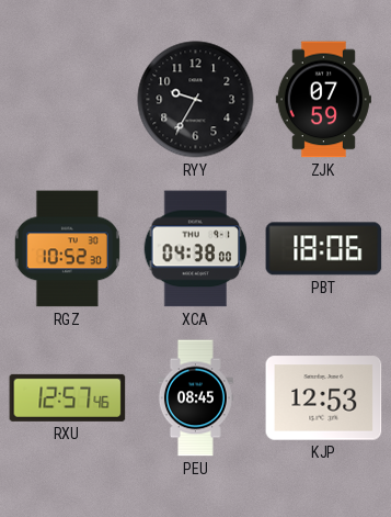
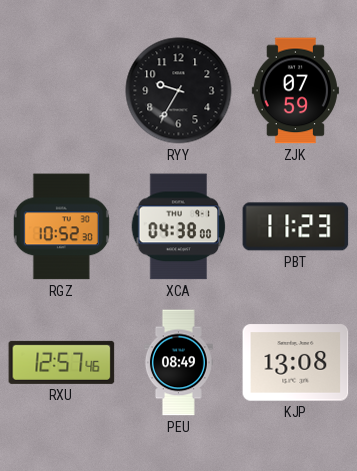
PBT: 18:06 -> 11:23 (296, 227)
PEU: 08:45 -> 08:49 (178, 363)
KJP: 12:53 -> 13:08 (296, 363)
